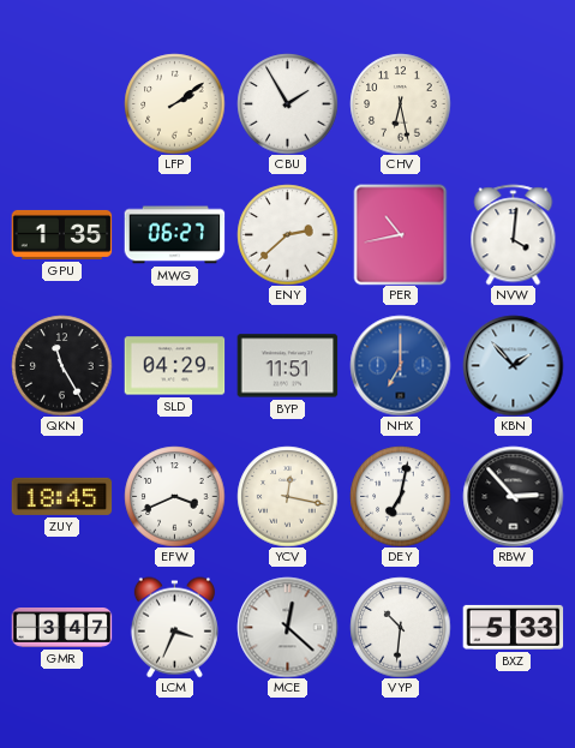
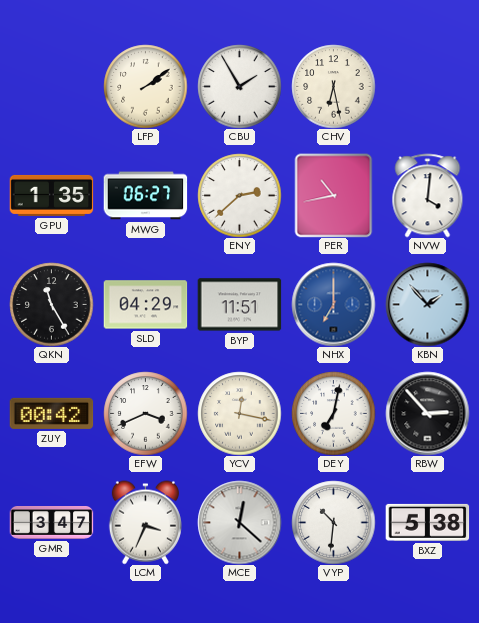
ZUY: 18:45 -> 00:42 (51, 413)
BXZ: 5:33 -> 5:38 (427, 522)
